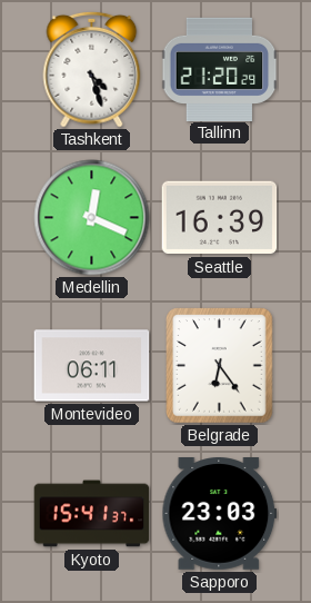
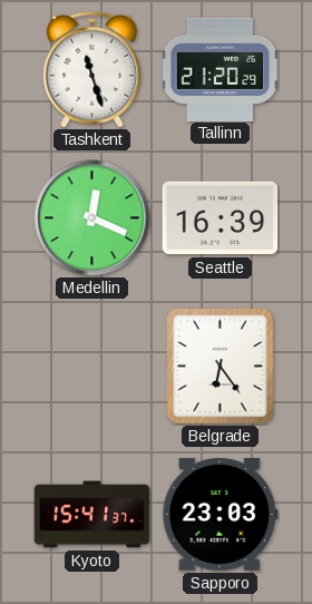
Tashkent: 4:27 -> 11:27 (92, 69)
Montevideo: 06:11 -> none (92, 366)
